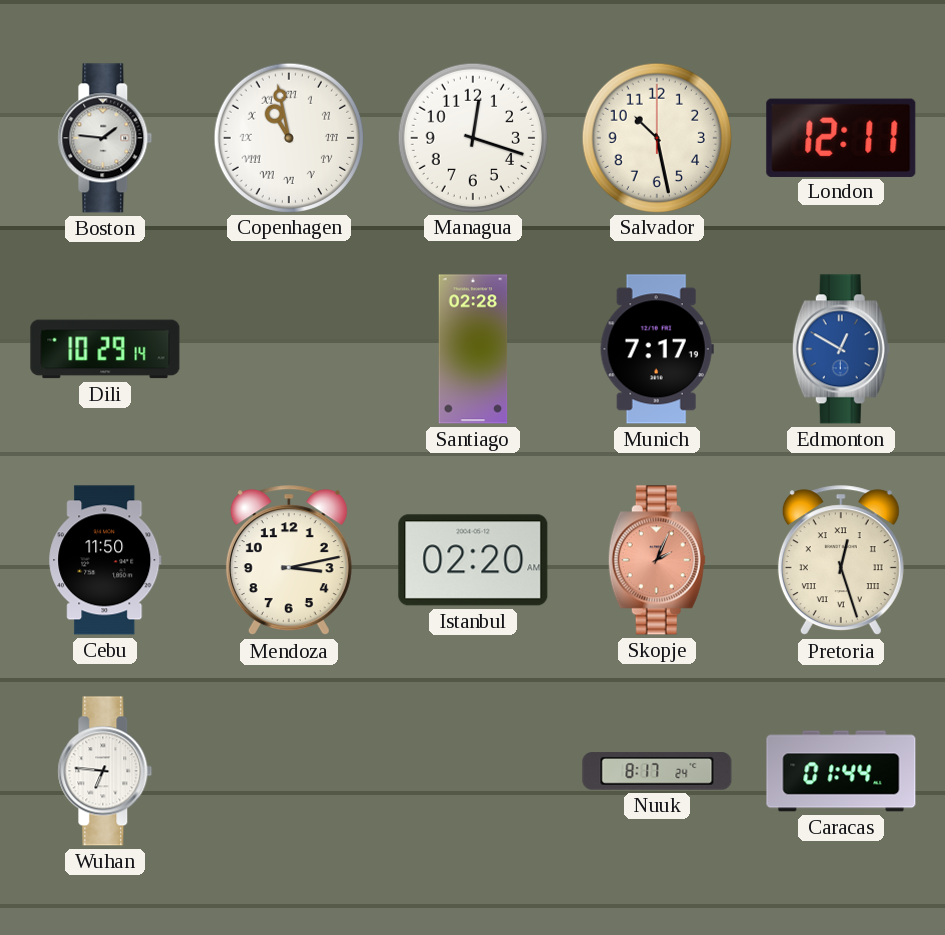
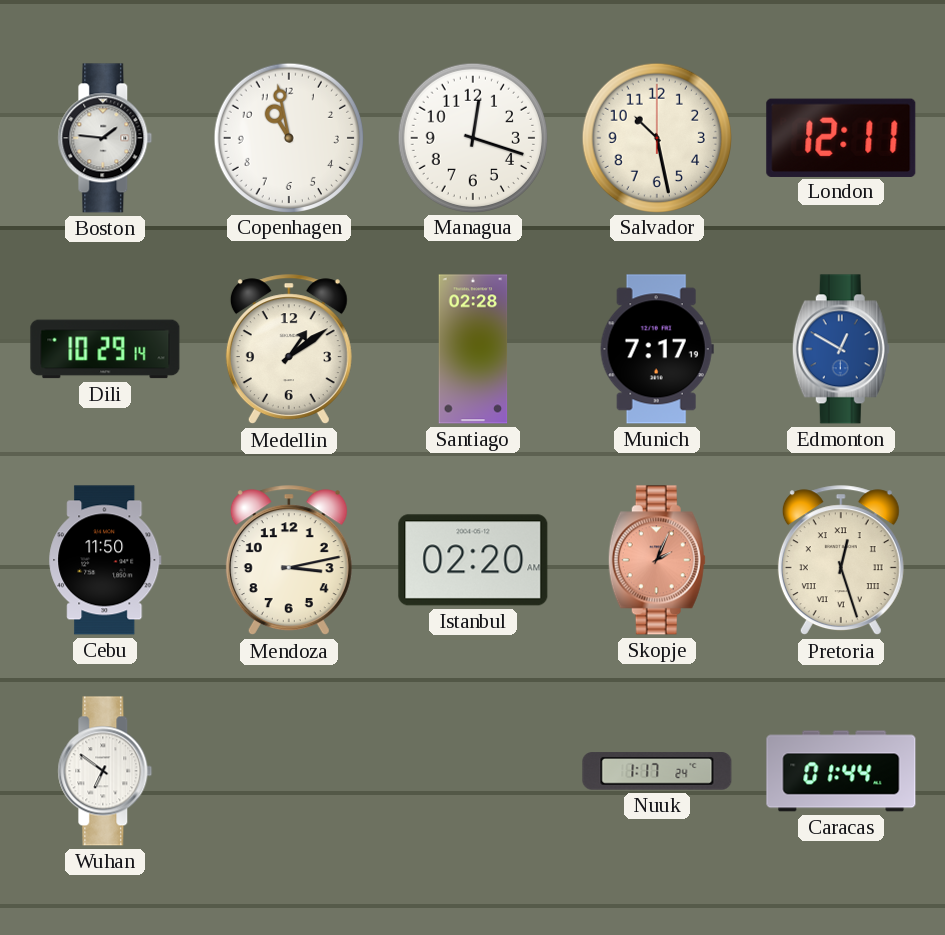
Copenhagen numerals: Roman -> Arabic (288, 137)
Medellin: none -> 1:09 (289, 350)
Wuhan: 6:46 -> 6:51 (105, 771)
Nuuk: 8:17 -> 1:17 (657, 771)
